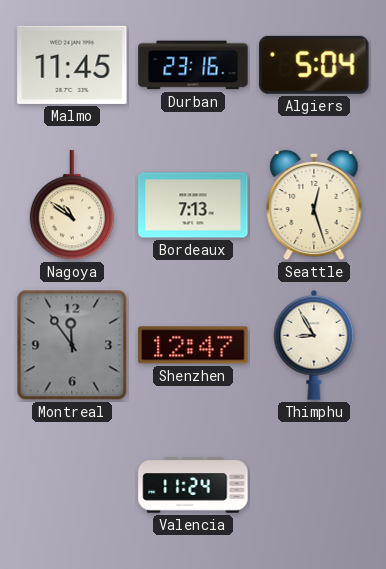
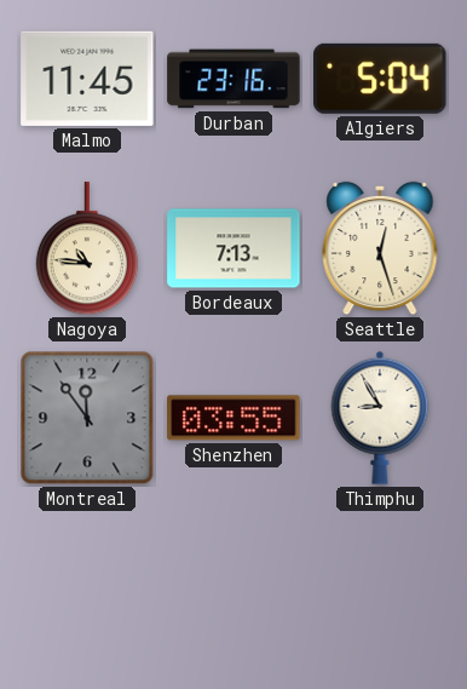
Nagoya: 10:51 -> 10:46 (86, 249)
Shenzhen: 12:47 -> 03:55 (234, 418)
Valencia: 11:24 -> none (193, 485)
